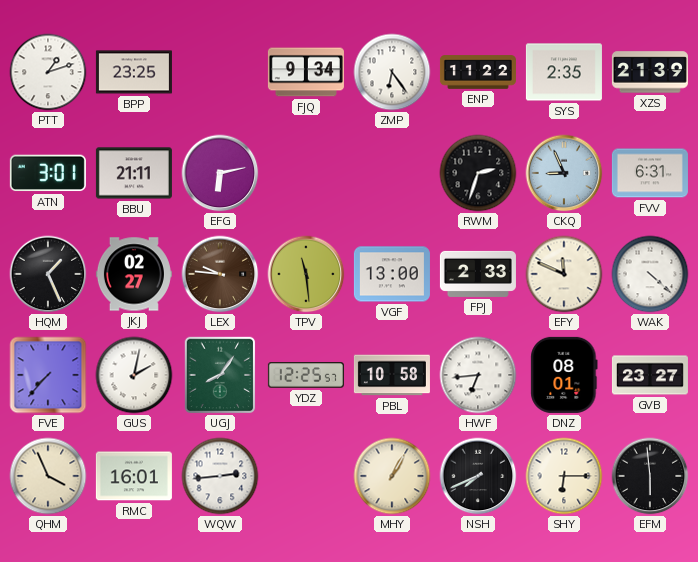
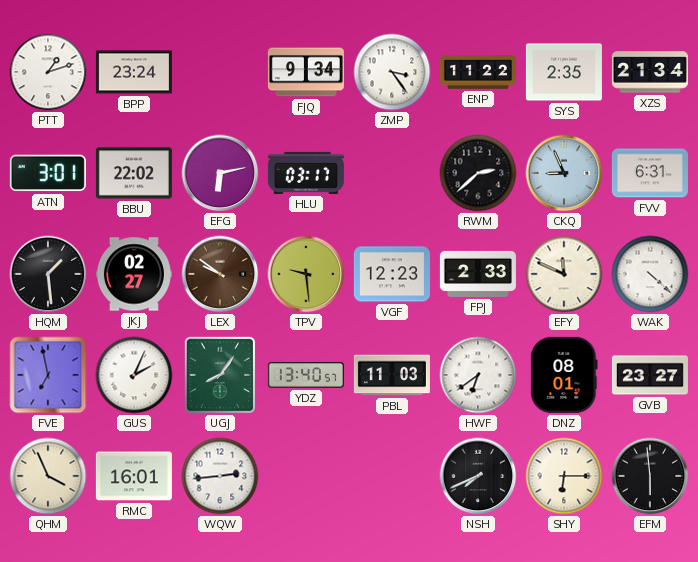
BPP: 23:25 -> 23:24 (134, 72)
ZMP: 6:24 -> 3:24 (392, 72)
XZS: 21:39 -> 21:34 (650, 72)
BBU: 21:11 -> 22:02 (134, 173)
HLU: none -> 03:17 (306, 173)
RWM: 2:33 -> 2:38 (478, 173)
HQM: 1:26 -> 1:29 (48, 274)
LEX: 9:46 -> 9:51 (220, 274)
TPV: 11:29 -> 9:29 (306, 274)
VGF: 13:00 -> 12:23 (392, 274)
FVE: 7:37 -> 6:58 (48, 375)
GUS: 2:02 -> 2:04 (134, 375)
YDZ: 12:25 -> 13:40 (306, 375)
PBL: 10:58 -> 11:03 (392, 375)
HWF: 6:44 -> 6:39 (478, 375)
MHY: 1:05 -> none (392, 476)
